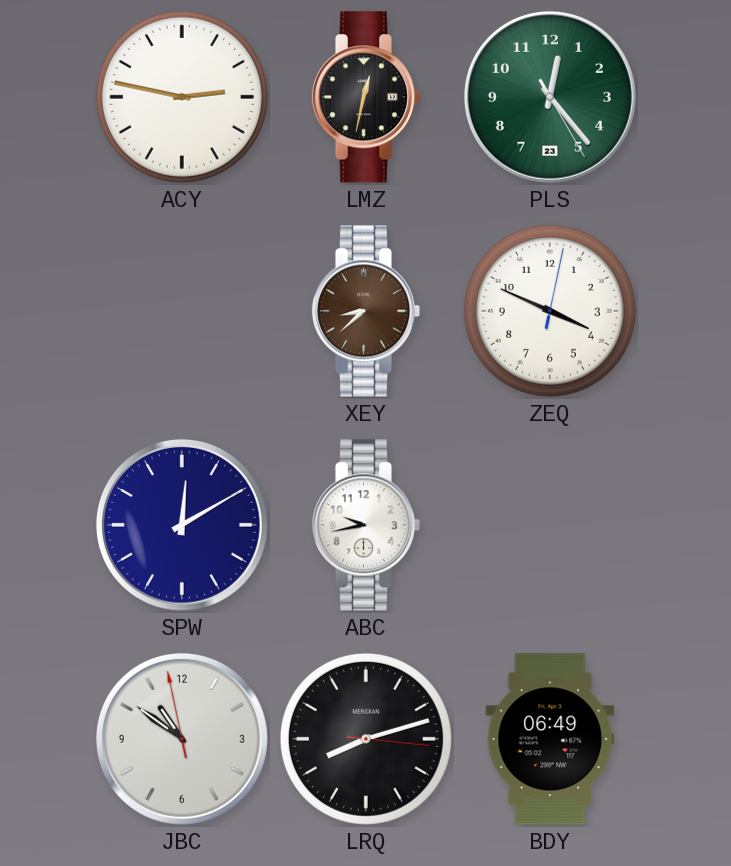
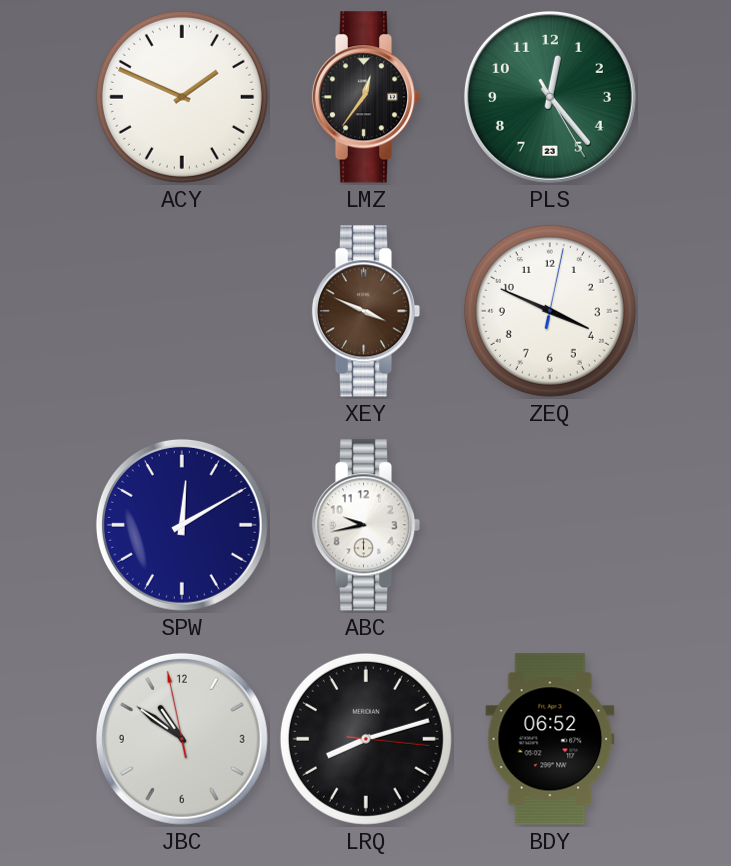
ACY: 2:47 -> 1:49 (182, 97)
LMZ: 12:32 -> 12:36 (366, 97)
XEY: 8:38 -> 3:49 (366, 311)
BDY: 06:49 -> 06:52 (550, 739)
